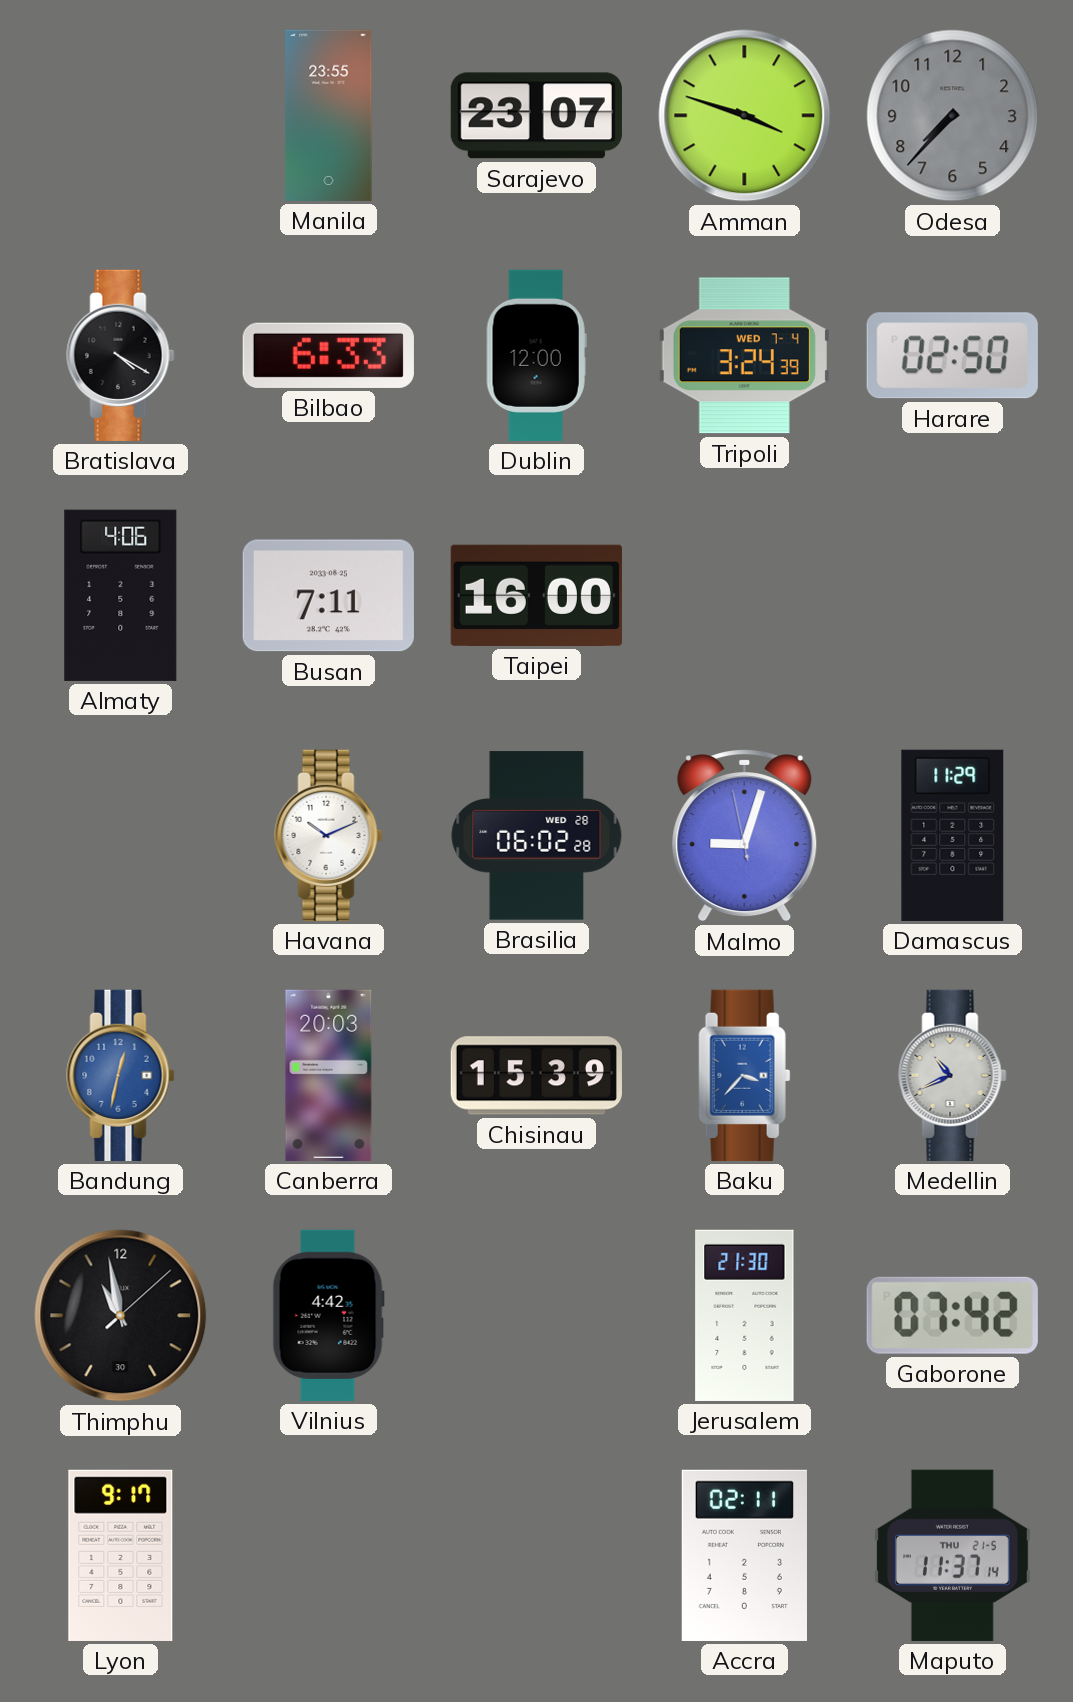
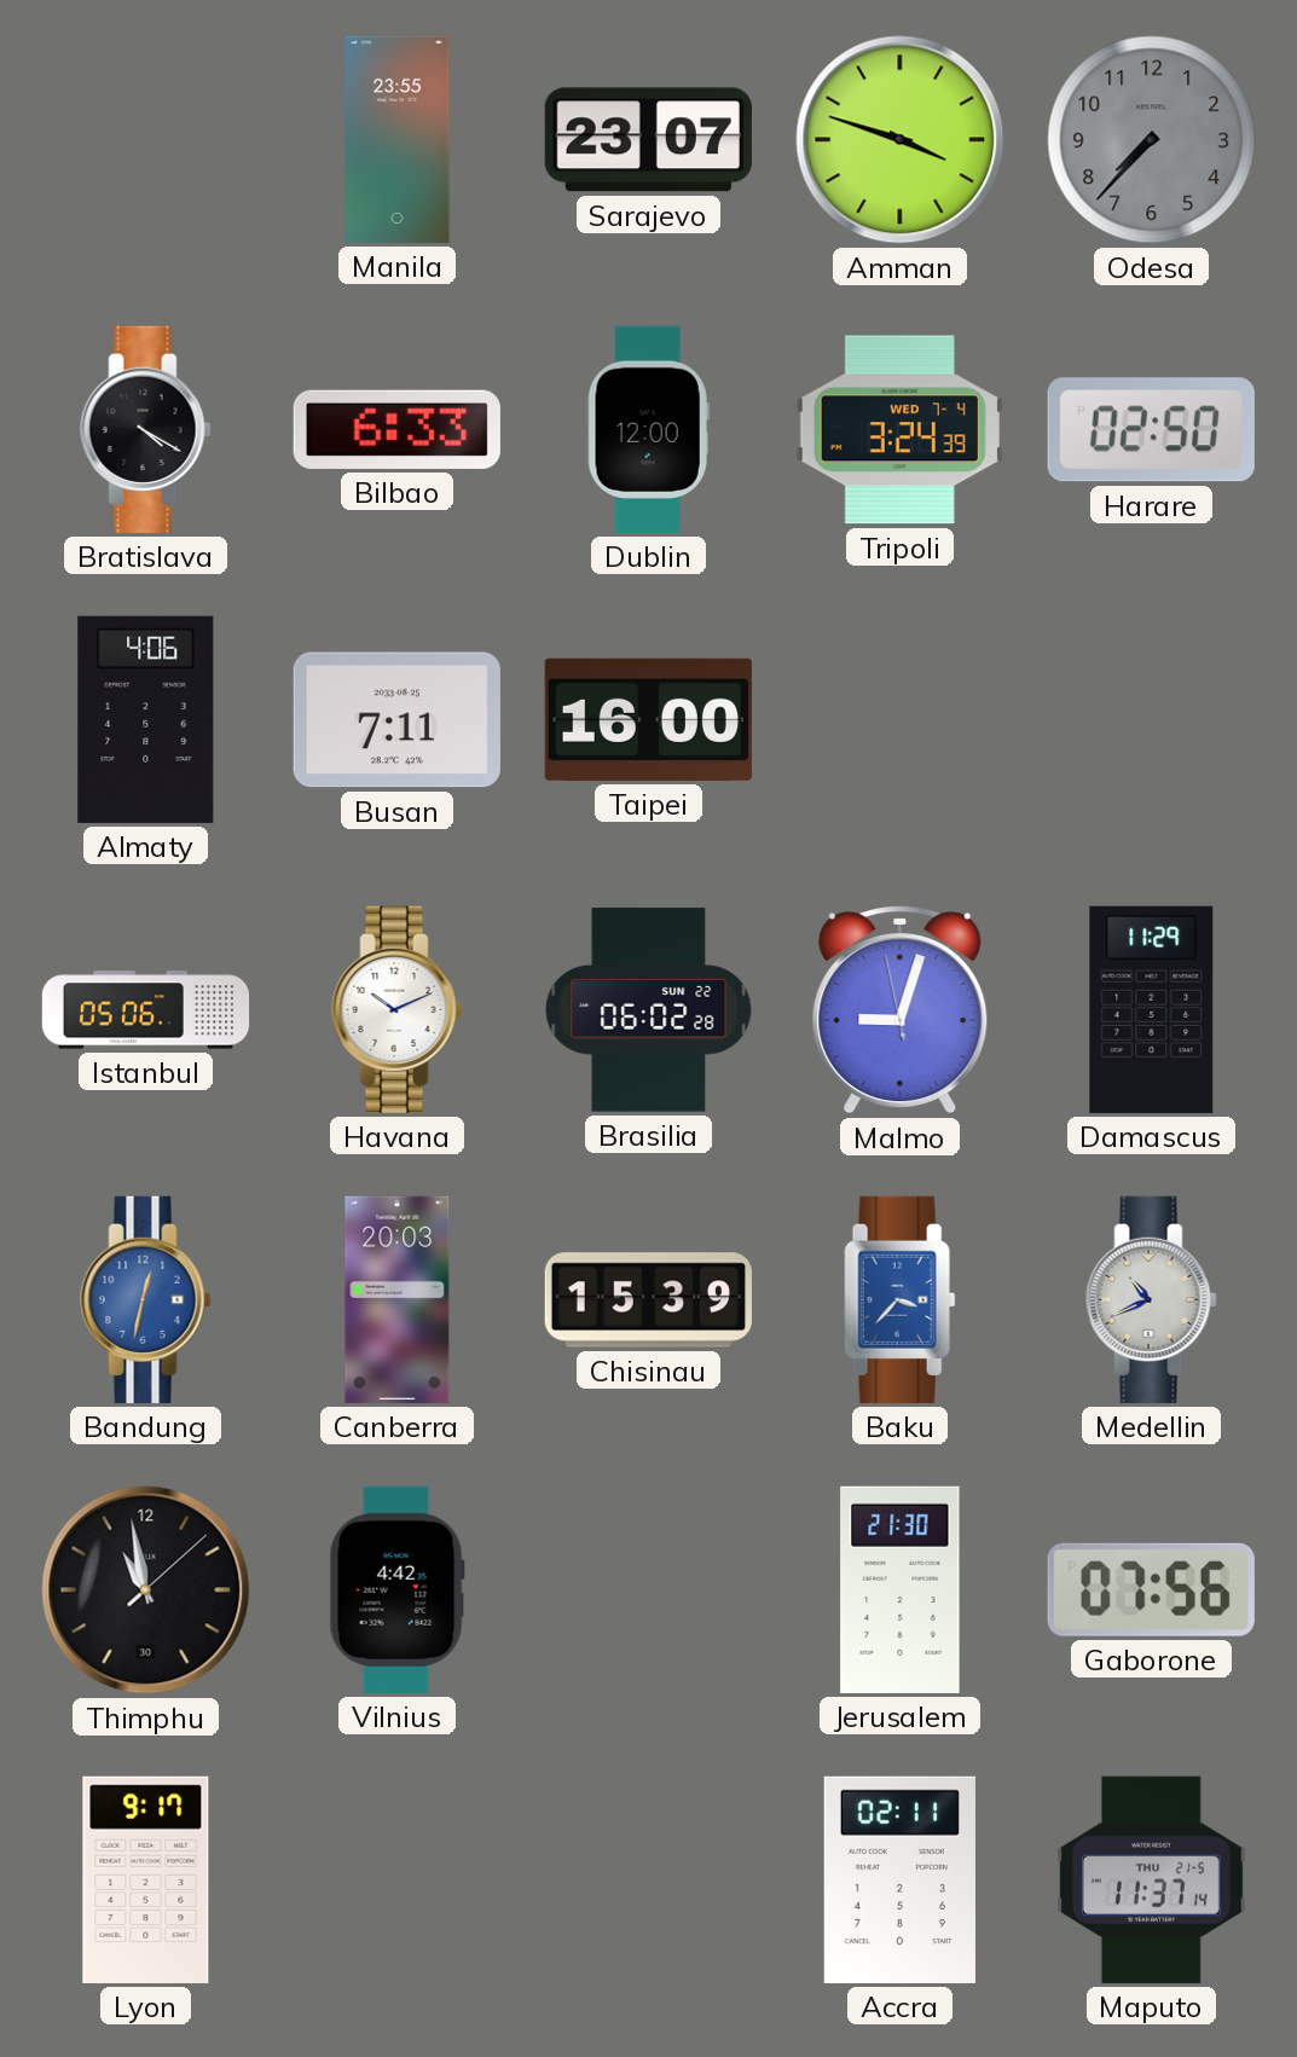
Istanbul: none -> 05:06 (146, 1010)
Brasilia date: WED 28 -> SUN 22 (649, 1010)
Gaborone: 07:42 -> 07:56 (1151, 1589)
